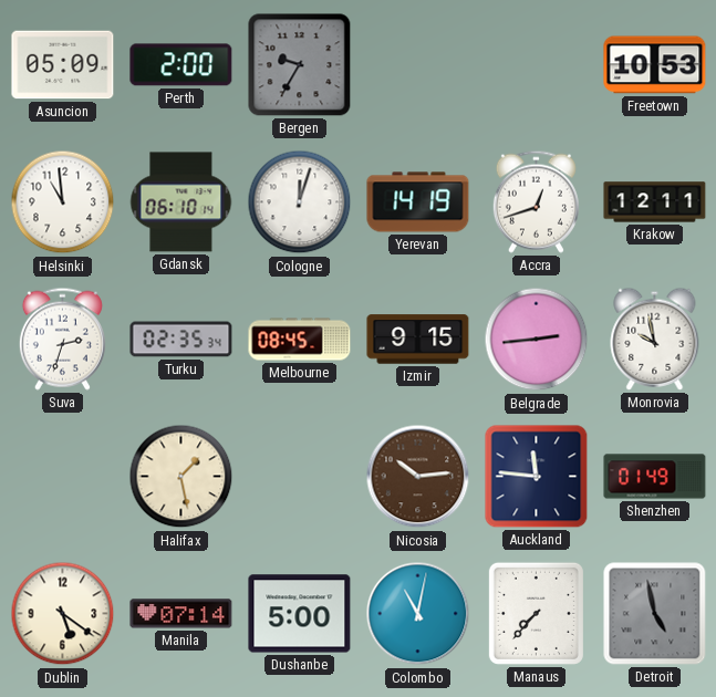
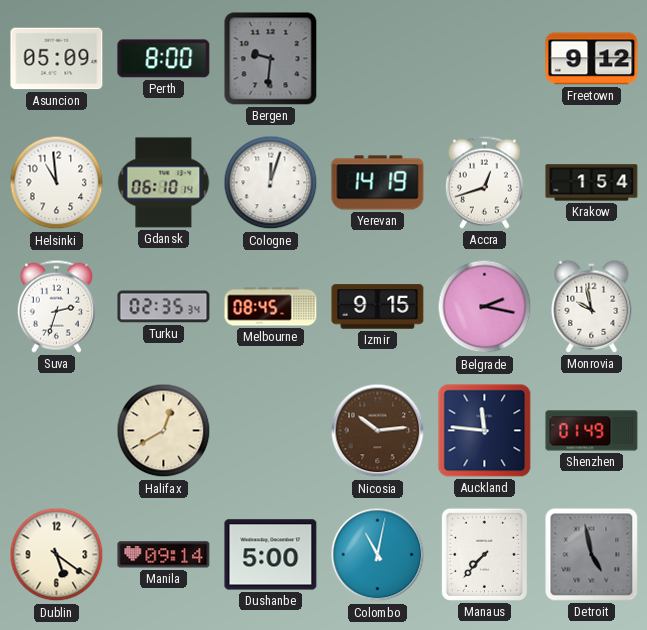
Perth: 2:00 -> 8:00 (164, 59)
Bergen: 9:35 -> 9:31 (271, 59)
Freetown: 10:53 -> 9:12 (592, 59)
Krakow: 12:11 -> 1:54 (592, 183)
Belgrade: 2:44 -> 2:17 (485, 307)
Halifax: 1:28 -> 12:40 (164, 431)
Manila: 07:14 -> 09:14 (164, 555)
